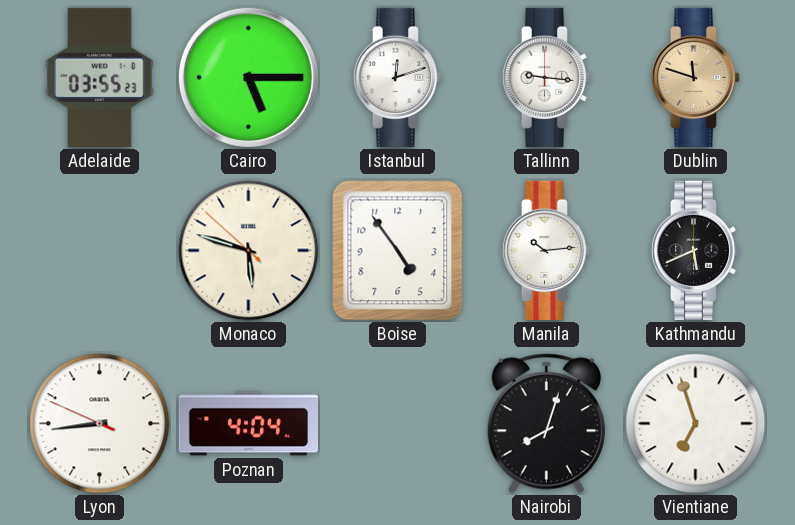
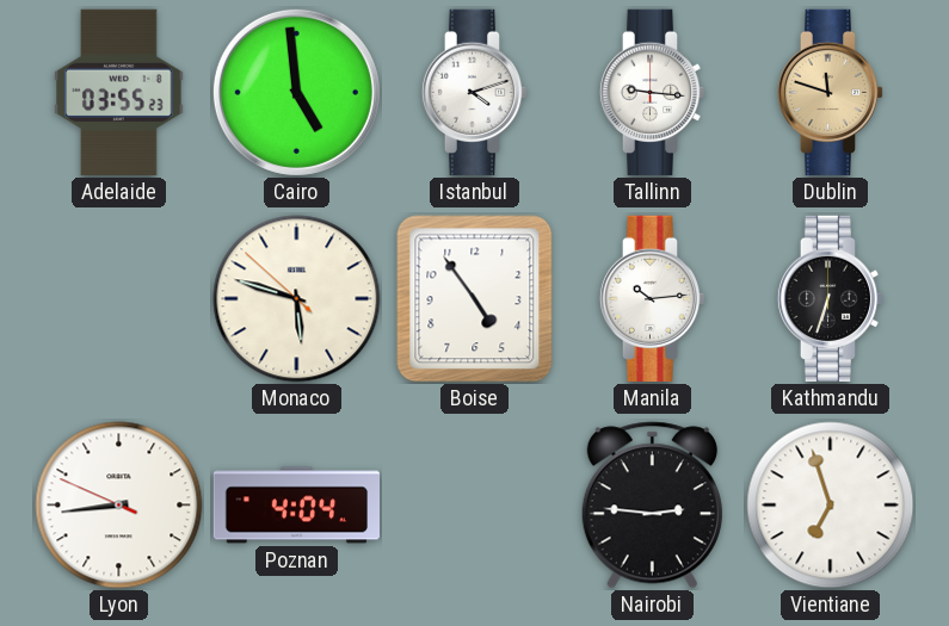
Cairo: 5:15 -> 4:59 (296, 92)
Istanbul: 12:12 -> 4:12 (475, 92)
Kathmandu: 5:41 -> 6:33 (831, 298)
Nairobi: 8:03 -> 2:46 (652, 506)
